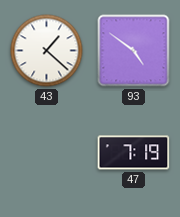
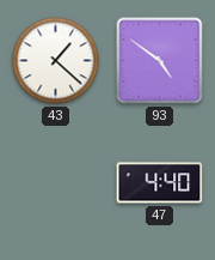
47: 7:19 -> 4:40 (160, 183)
